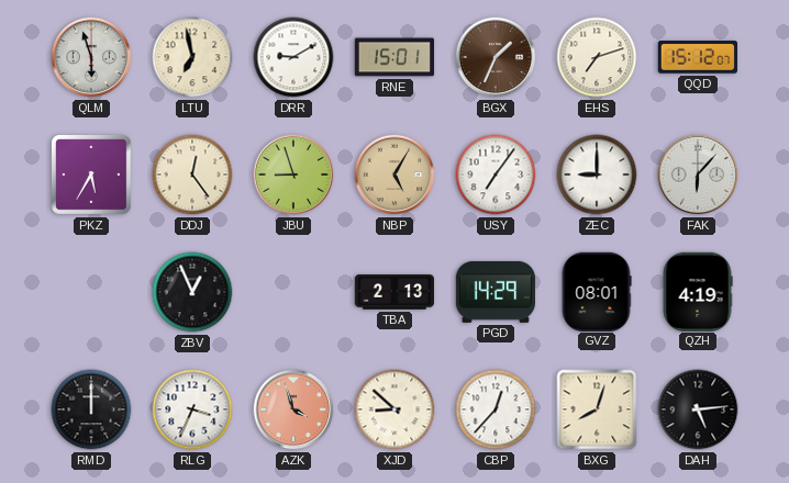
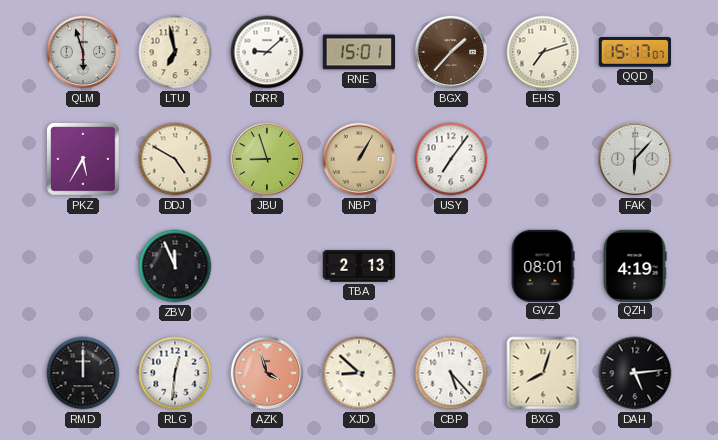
DRR: 9:10 -> 9:08 (267, 52)
BGX: 1:34 -> 1:37 (451, 52)
QQD: 15:12 -> 15:17 (634, 52)
DDJ: 12:24 -> 4:50 (175, 159)
NBP: 5:05 -> 1:05 (359, 159)
ZEC: 9:00 -> none (597, 175)
ZBV: 12:56 -> 11:56 (175, 266)
PGD: 14:29 -> none (494, 292)
RLG: 3:34 -> 12:31 (175, 373)
CBP: 12:37 -> 5:23 (451, 373)
